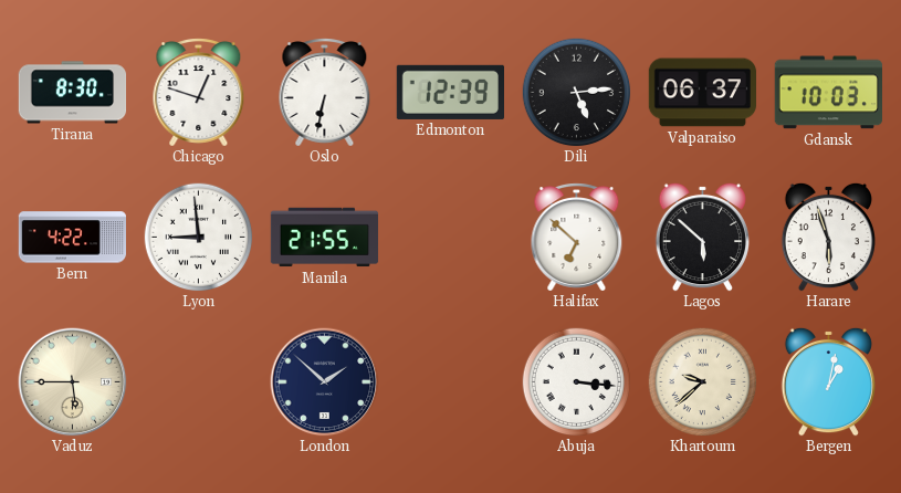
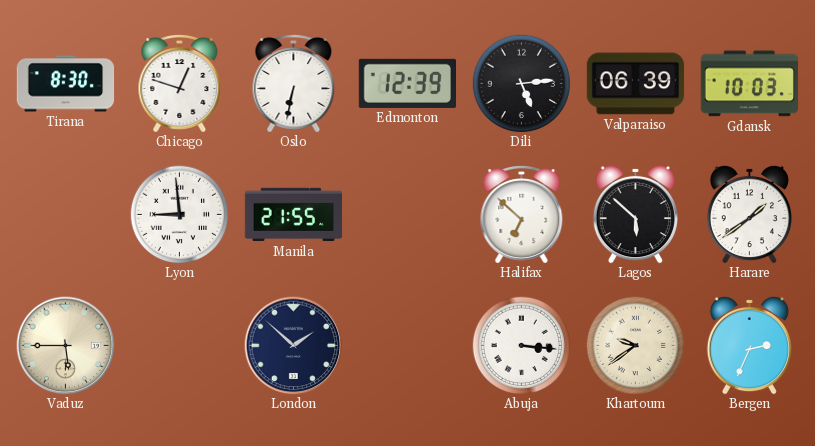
Valparaiso: 06:37 -> 06:39 (636, 84)
Bern: 4:22 -> none (72, 238)
Harare: 5:57 -> 1:39 (749, 214)
Khartoum: 9:38 -> 9:39 (636, 346)
Bergen: 1:02 -> 2:34 (749, 345)
